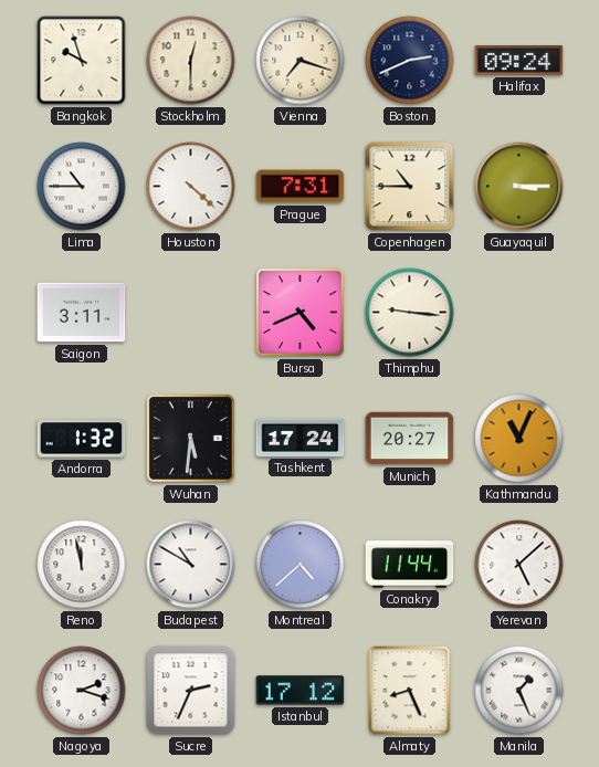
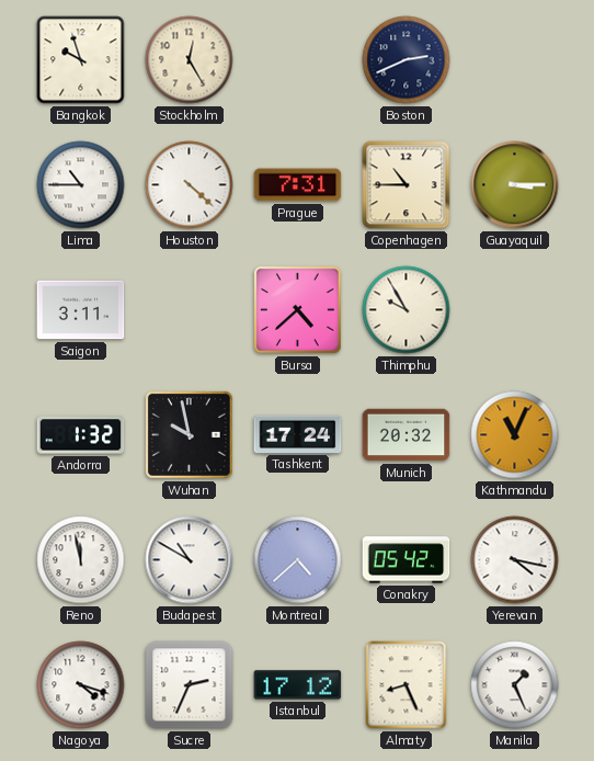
Stockholm: 12:30 -> 12:25 (190, 60)
Vienna: 7:18 -> none (301, 61)
Halifax: 09:24 -> none (519, 61)
Bursa: 4:41 -> 4:38 (298, 310)
Thimphu: 9:16 -> 9:55 (407, 310)
Wuhan: 5:31 -> 9:58 (190, 435)
Munich: 20:27 -> 20:32 (407, 435)
Conakry: 11:44 -> 05:42 (407, 560)
Yerevan: 5:08 -> 4:17 (515, 560)
Nagoya: 2:18 -> 4:18 (81, 685)
